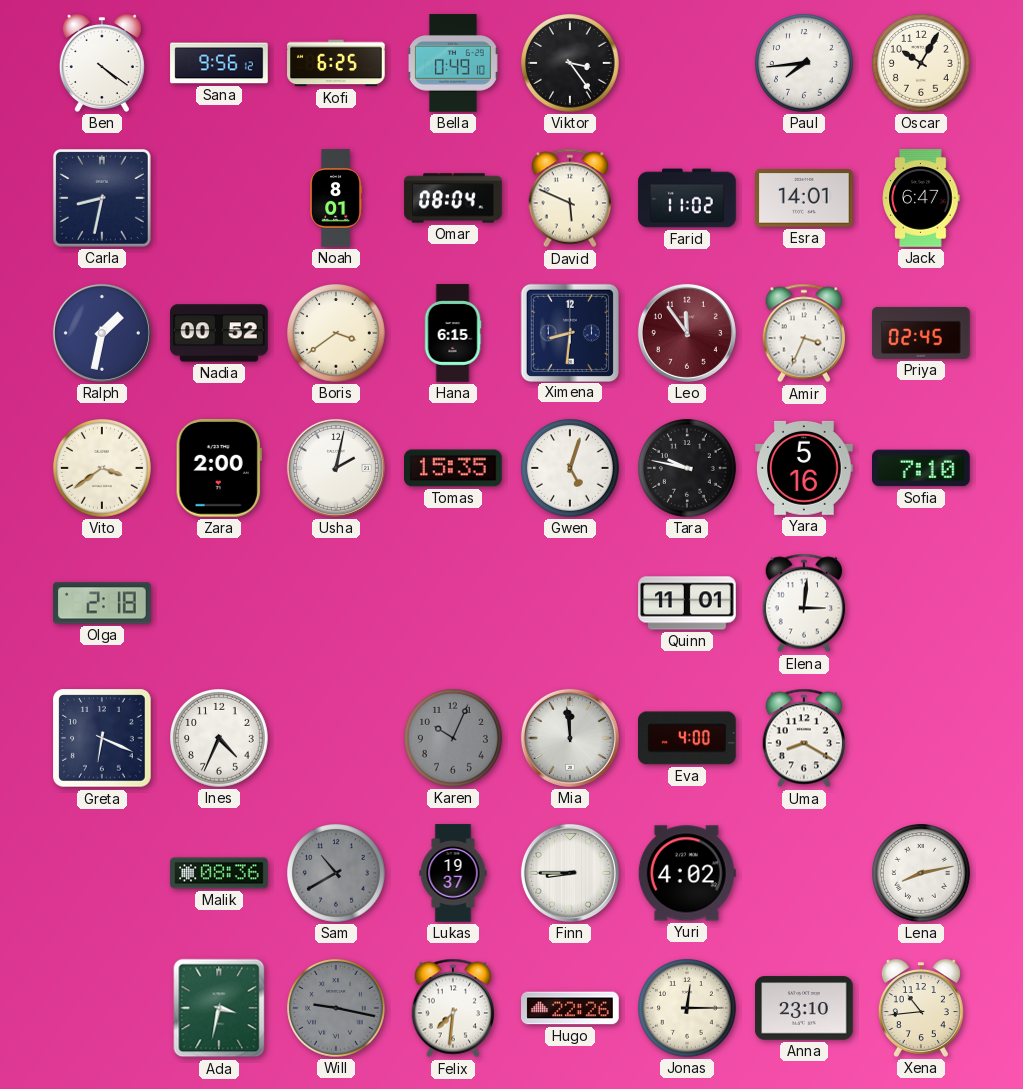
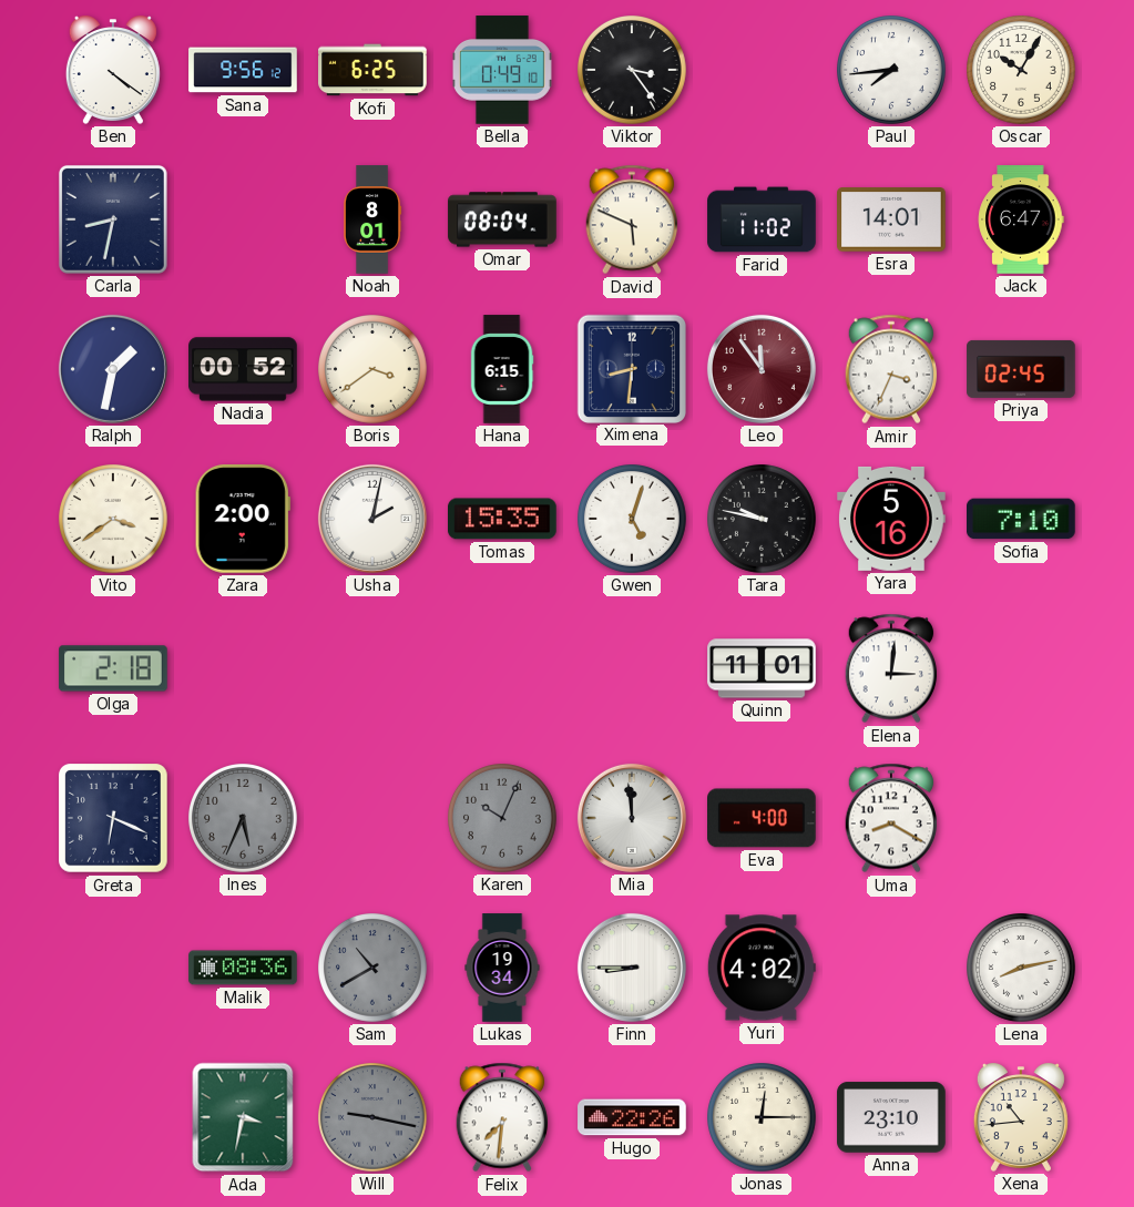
Ines: 4:34 -> 5:34 (244, 819)
Ines dial: white -> grey (244, 819)
Lukas: 19:37 -> 19:34 (502, 968)
